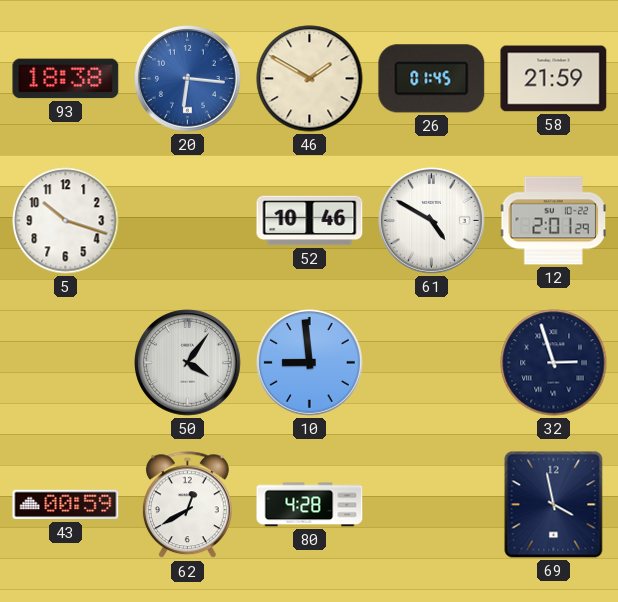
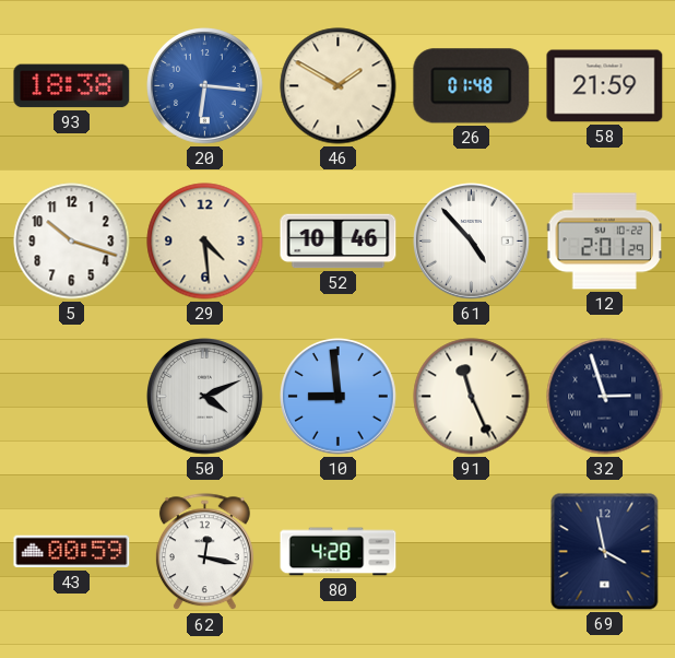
26: 01:45 -> 01:48 (472, 86)
29: none -> 4:29 (205, 242)
61: 4:50 -> 4:53 (472, 242)
50: 4:06 -> 4:11 (205, 397)
91: none -> 11:26 (472, 397)
62: 12:40 -> 12:17 (204, 552)
